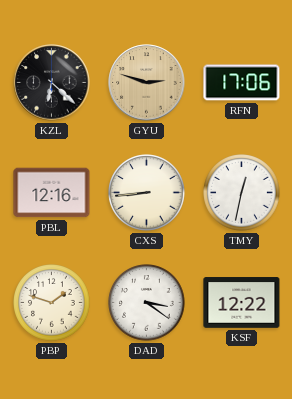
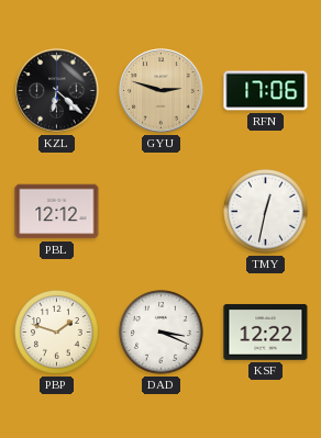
PBL: 12:16 -> 12:12 (57, 212)
CXS: 8:44 -> none (147, 193)
DAD: 3:21 -> 3:19 (162, 333)
